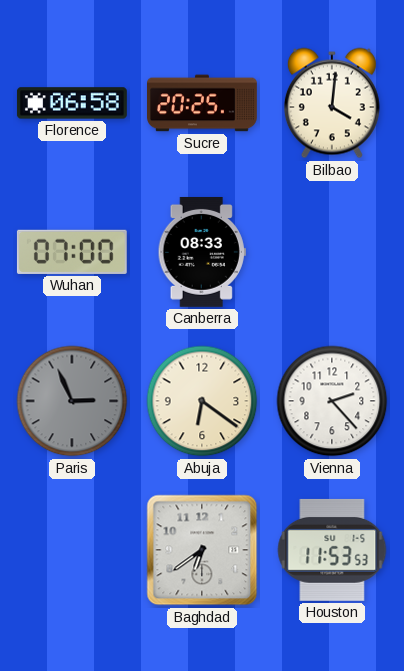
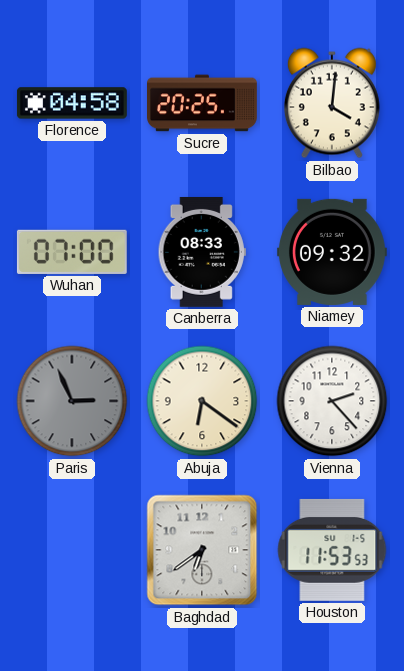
Florence: 06:58 -> 04:58 (72, 103)
Niamey: none -> 09:32 (332, 252)
